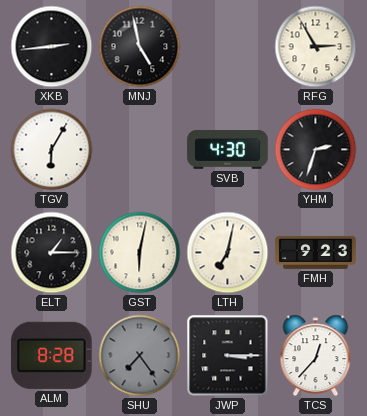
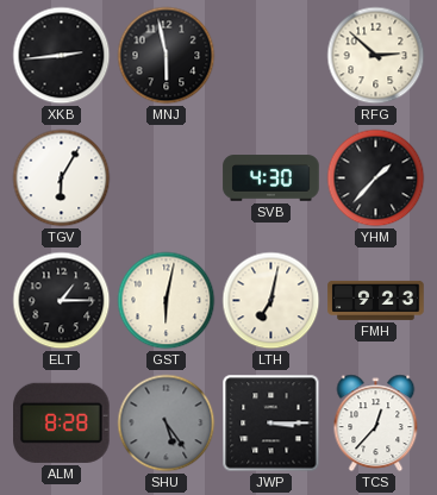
MNJ: 4:58 -> 5:58 (167, 56)
RFG: 2:55 -> 2:52 (376, 56)
YHM: 2:33 -> 1:37 (376, 178)
SHU: 7:24 -> 5:24 (167, 424)
